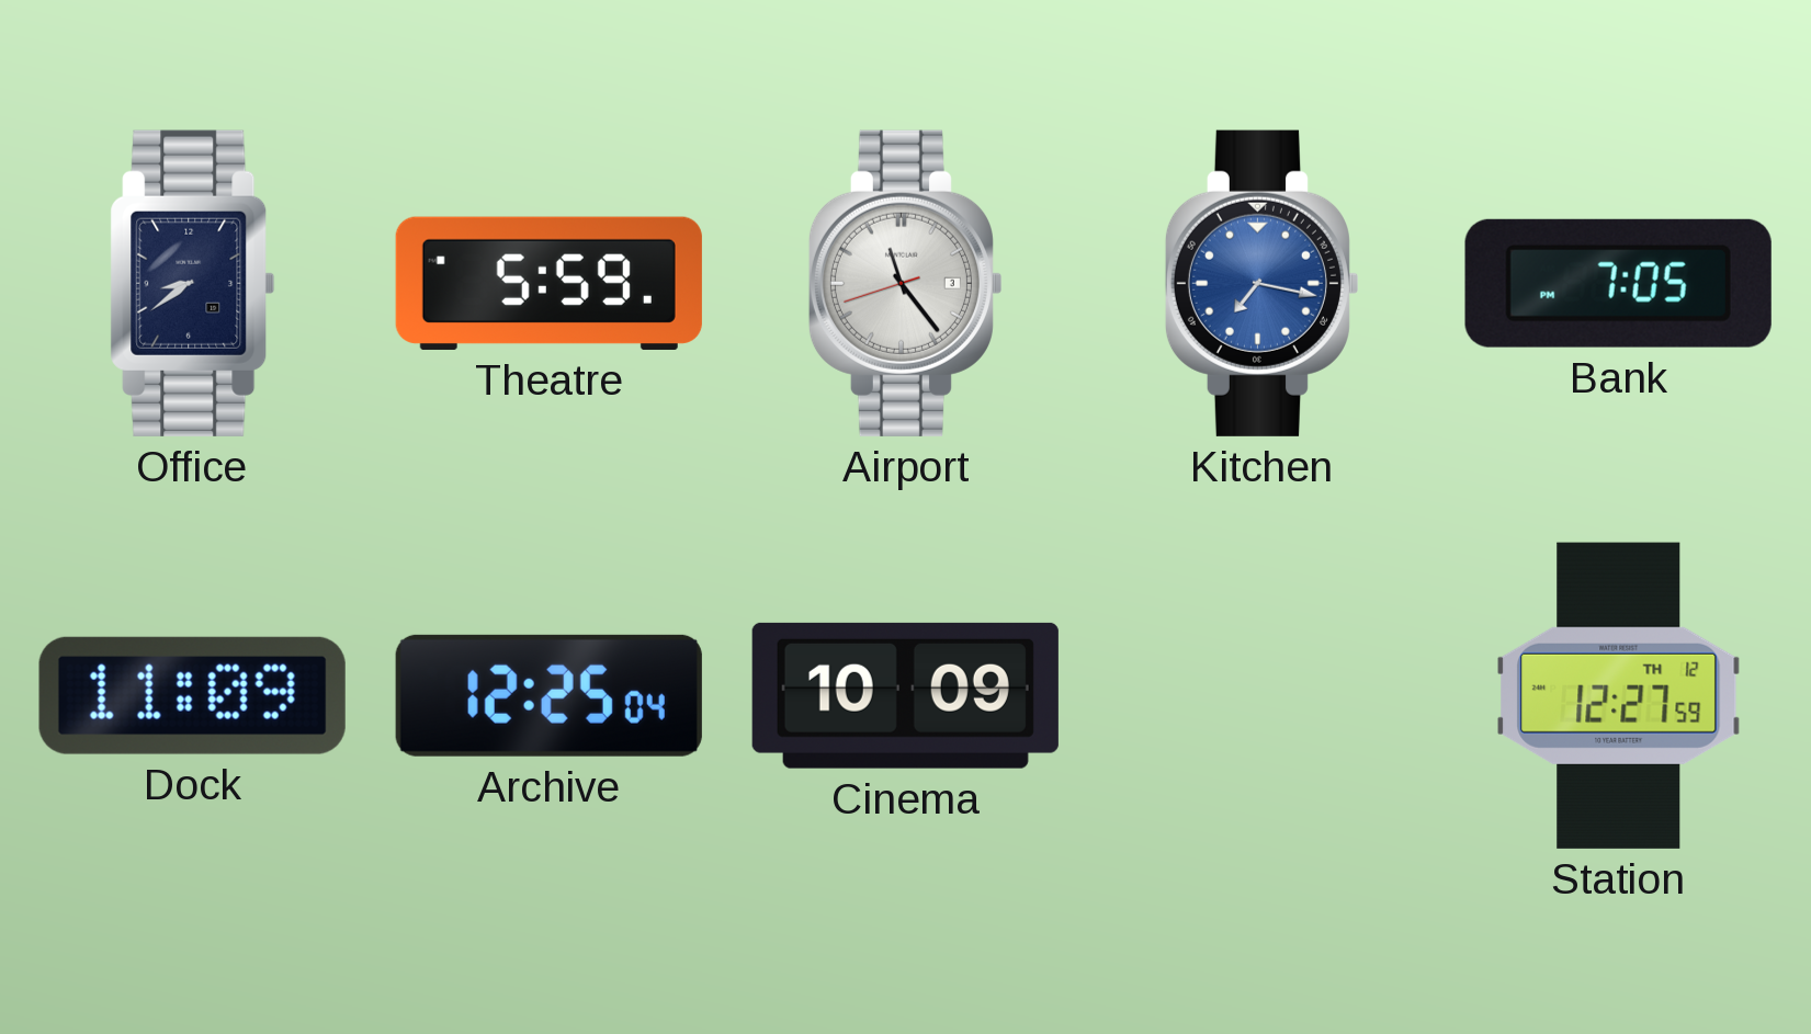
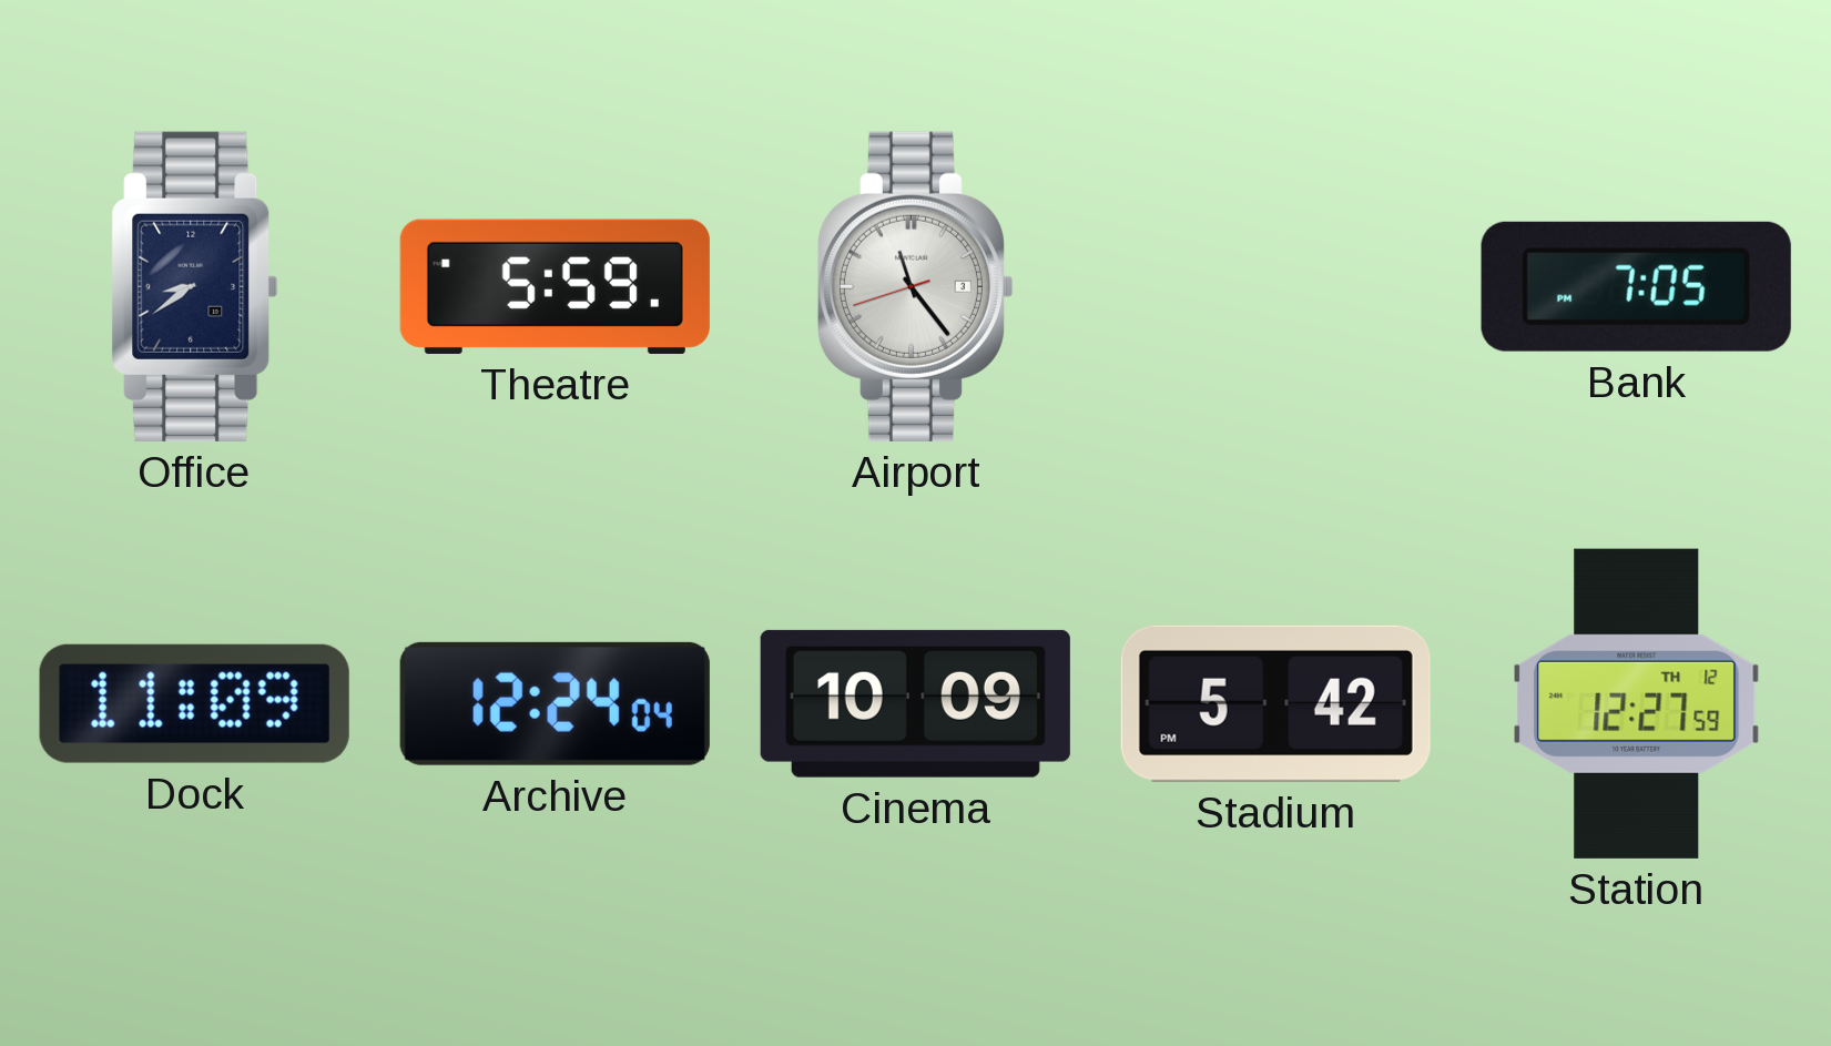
Kitchen: 7:17 -> none (1261, 283)
Archive: 12:25 -> 12:24 (555, 703)
Stadium: none -> 5:42 (1275, 703)
